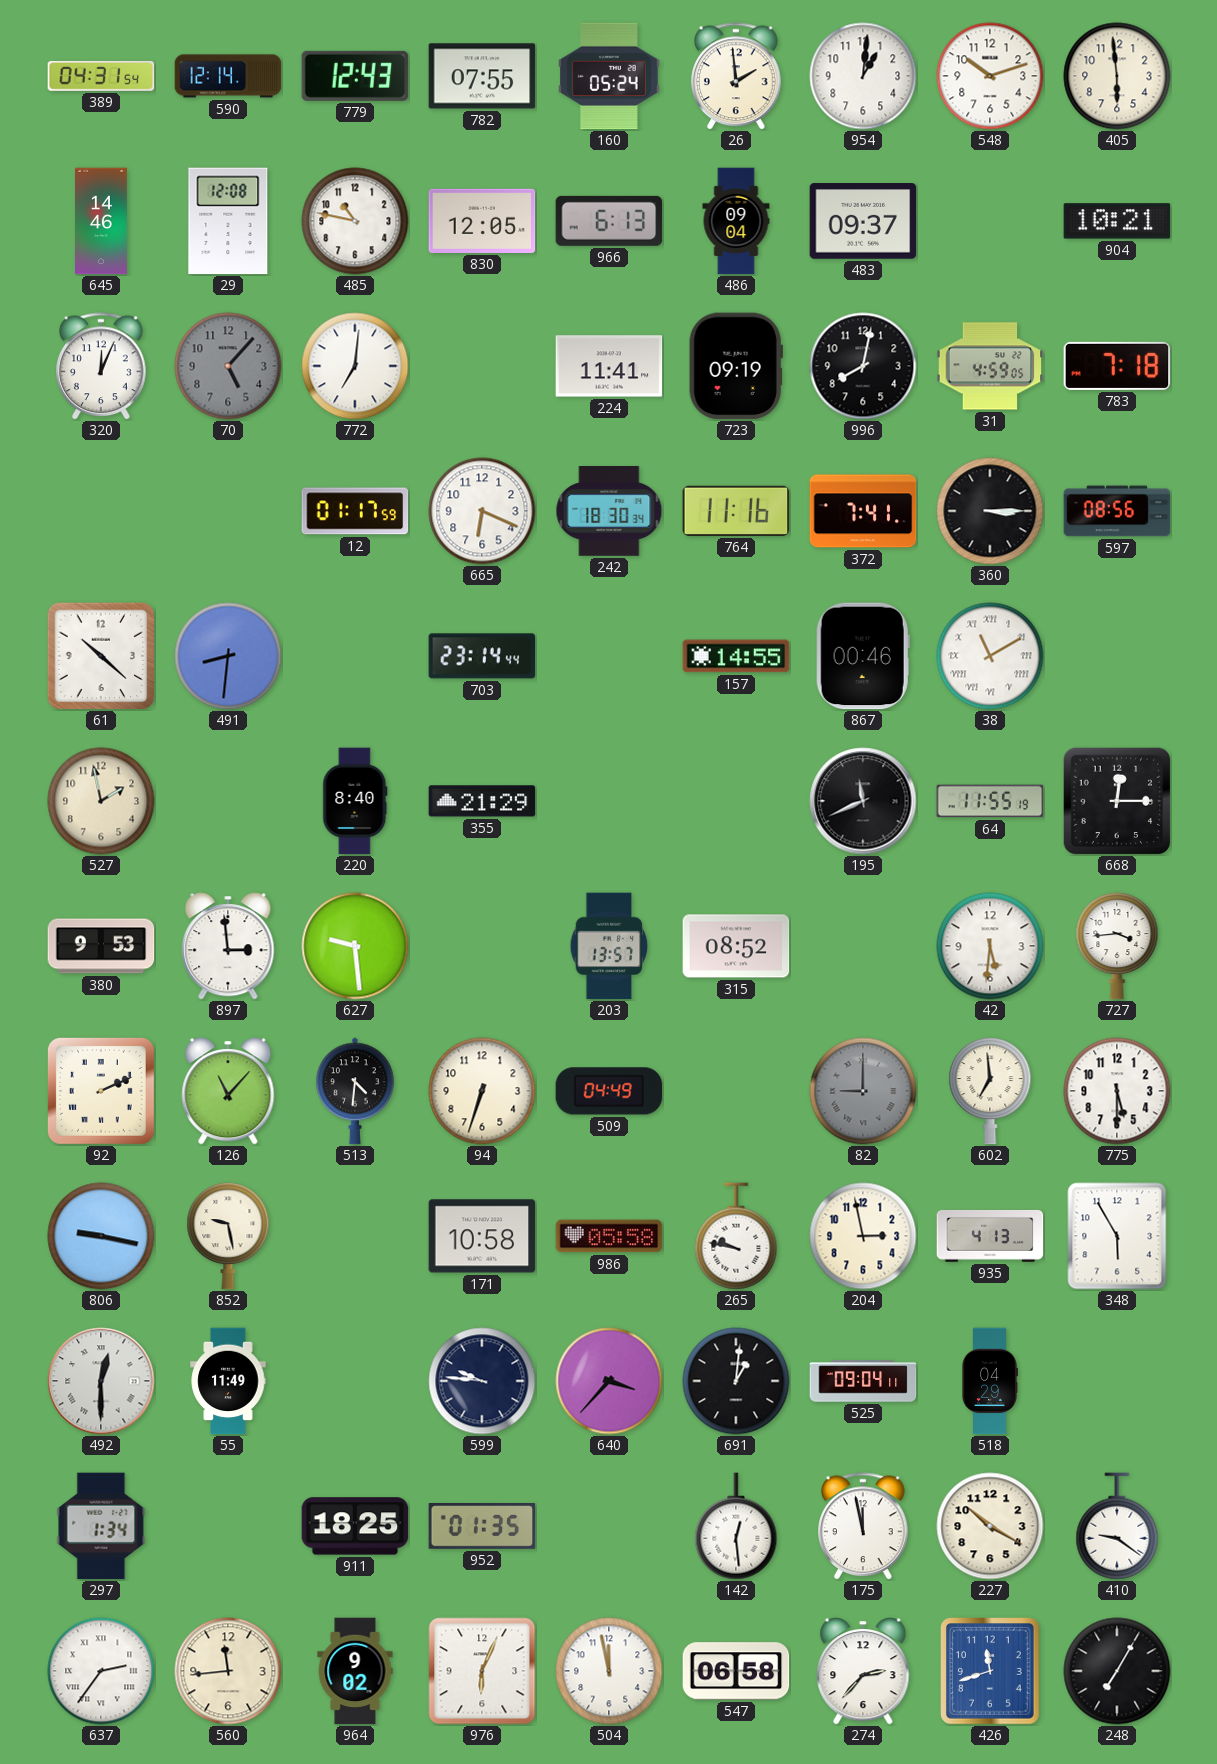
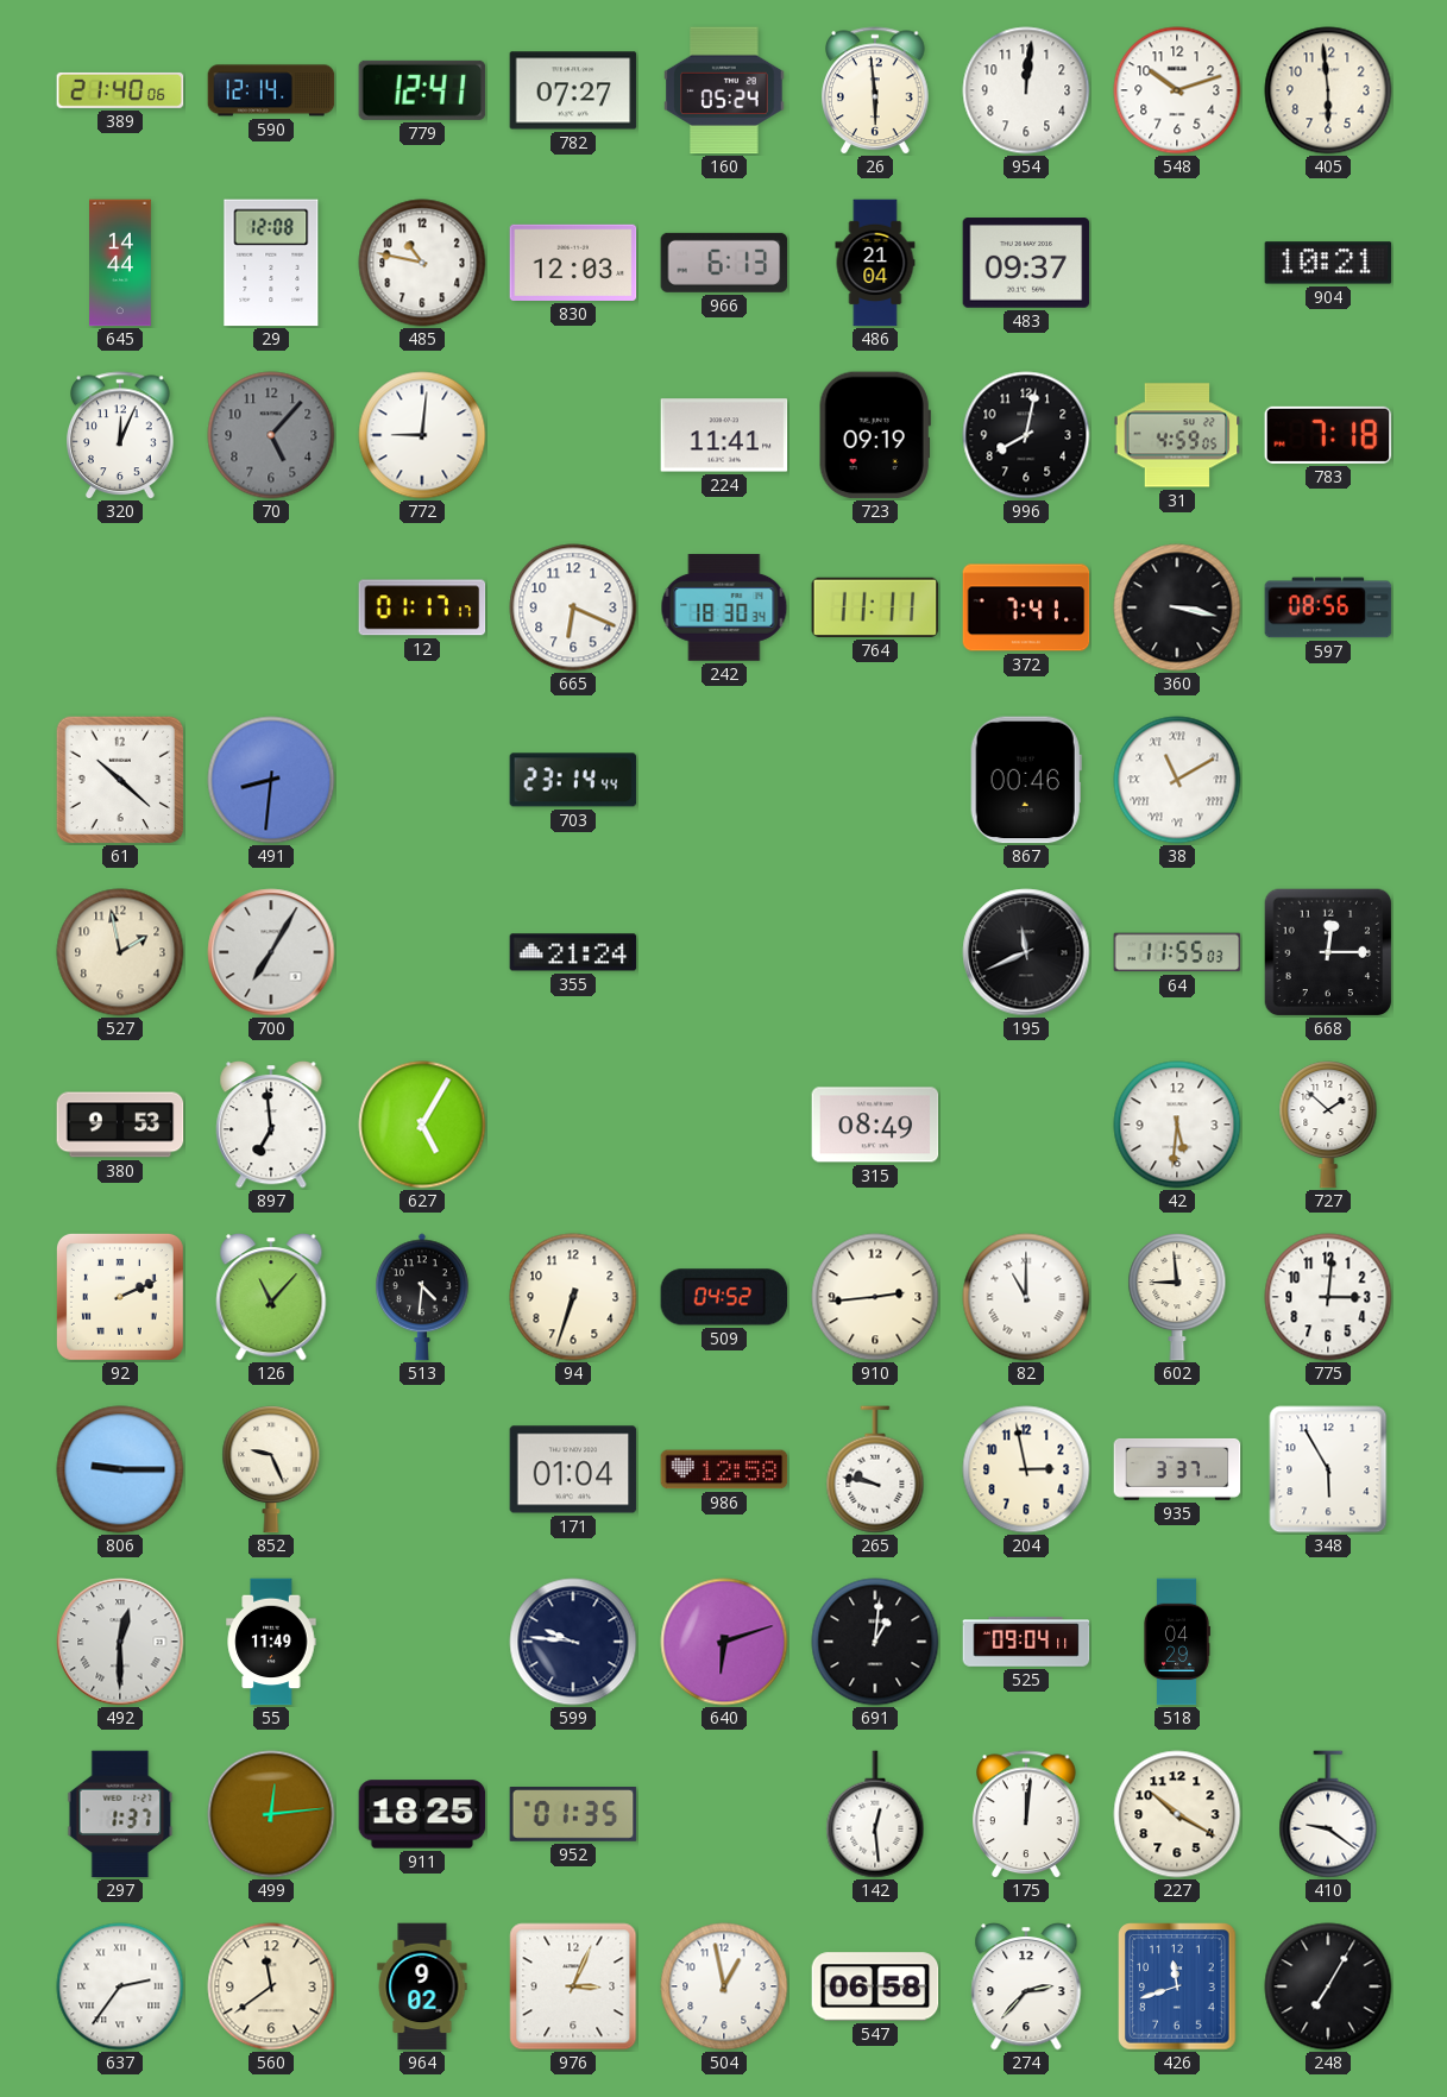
389: 04:31 -> 21:40 (120, 90)
779: 12:43 -> 12:41 (422, 90)
782: 07:55 -> 07:27 (573, 90)
26: 1:59 -> 5:59 (876, 90)
954: 1:01 -> 12:01 (1026, 90)
645: 14:46 -> 14:44 (121, 263)
830: 12:05 -> 12:03 (573, 263)
486: 09:04 -> 21:04 (875, 263)
772: 7:01 -> 9:01 (422, 435)
12: 01:17:59 -> 01:17:17 (422, 607)
764: 11:16 -> 11:11 (875, 607)
360: 3:15 -> 3:17 (1177, 607)
157: 14:55 -> none (736, 656)
700: none -> 7:05 (271, 952)
220: 8:40 -> none (355, 801)
355: 21:29 -> 21:24 (573, 952)
64: 11:55:19 -> 11:55:03 (1177, 952)
897: 2:59 -> 6:59 (271, 1126)
627: 9:29 -> 5:05 (422, 1125)
203: 13:57 -> none (609, 946)
315: 08:52 -> 08:49 (875, 1125)
727: 3:44 -> 1:52 (1328, 1125)
509: 04:49 -> 04:52 (724, 1297)
910: none -> 2:44 (875, 1297)
82: 9:00 -> 11:00 (1026, 1297)
82 dial: grey -> white (1026, 1297)
602: 6:59 -> 8:59 (1177, 1297)
775: 5:30 -> 3:01 (1328, 1297)
806: 9:17 -> 9:15 (120, 1469)
852: 9:28 -> 9:26 (271, 1469)
171: 10:58 -> 01:04 (573, 1469)
986: 05:58 -> 12:58 (724, 1469)
935: 4:13 -> 3:37 (1177, 1469)
640: 3:37 -> 6:12 (724, 1642)
297: 1:34 -> 1:37 (120, 1814)
499: none -> 12:14 (271, 1814)
175: 11:58 -> 12:01 (1027, 1814)
560: 11:44 -> 11:39 (271, 1986)
976: 6:04 -> 3:04 (573, 1986)
504: 11:58 -> 12:58 (724, 1986)
